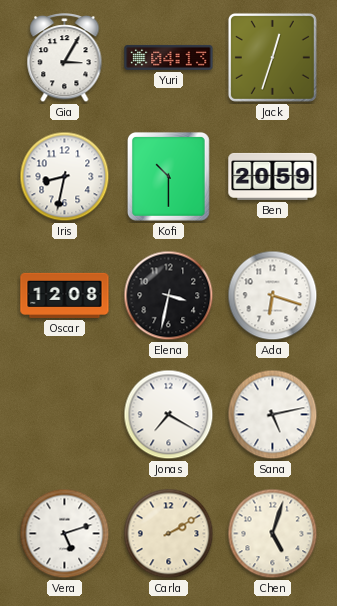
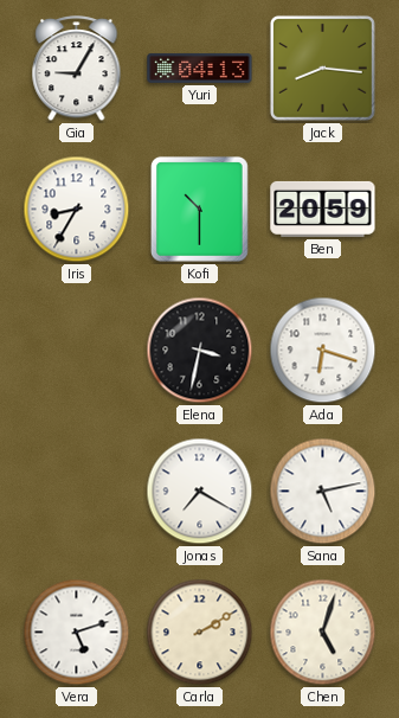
Gia: 3:05 -> 9:05 (77, 69)
Jack: 12:33 -> 8:16 (322, 68)
Iris: 8:32 -> 8:35 (77, 210)
Oscar: 12:08 -> none (65, 295)
